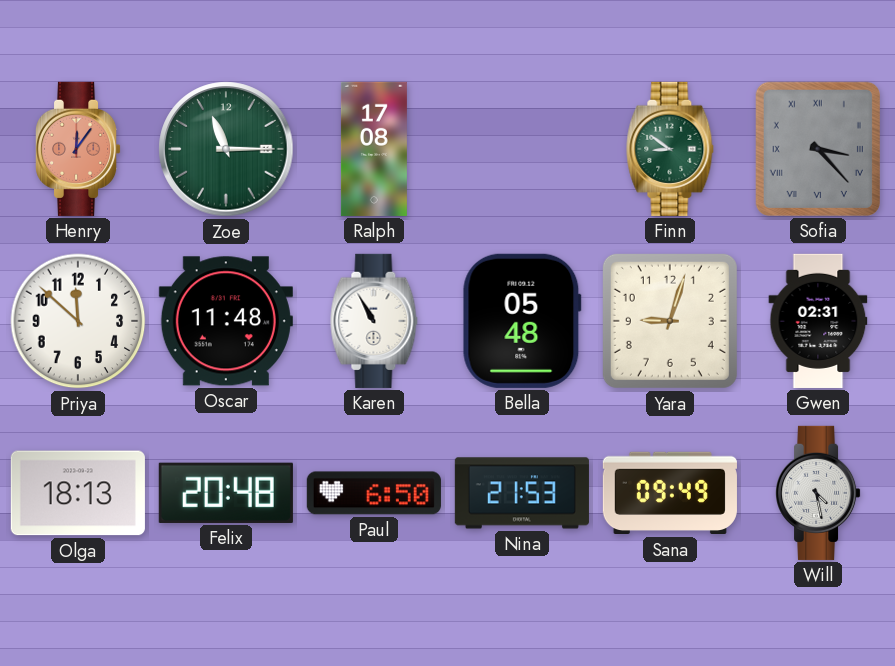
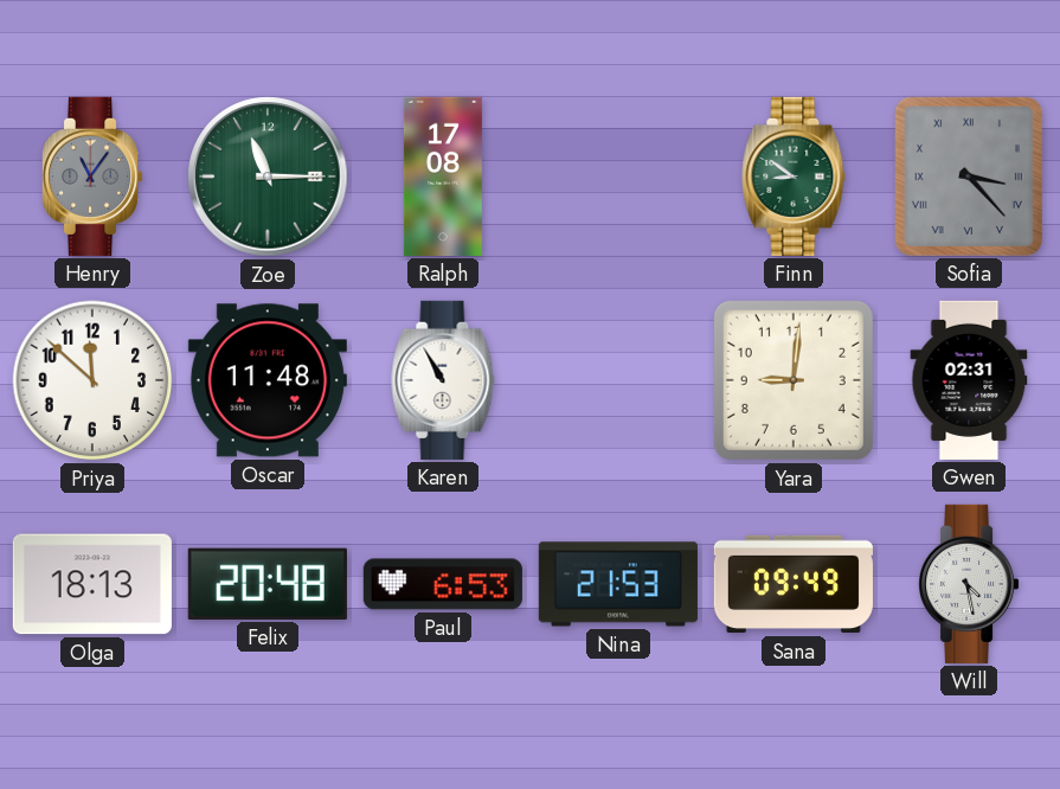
Henry: 12:06 -> 11:06 (94, 177)
Henry dial: salmon -> grey (94, 177)
Bella: 05:48 -> none (522, 321)
Yara: 9:03 -> 9:01 (794, 380)
Paul: 6:50 -> 6:53 (443, 584)
